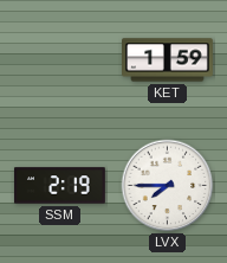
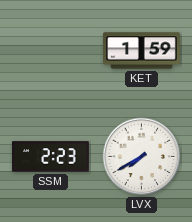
SSM: 2:19 -> 2:23 (51, 157)
LVX: 7:45 -> 7:40 (142, 157)
